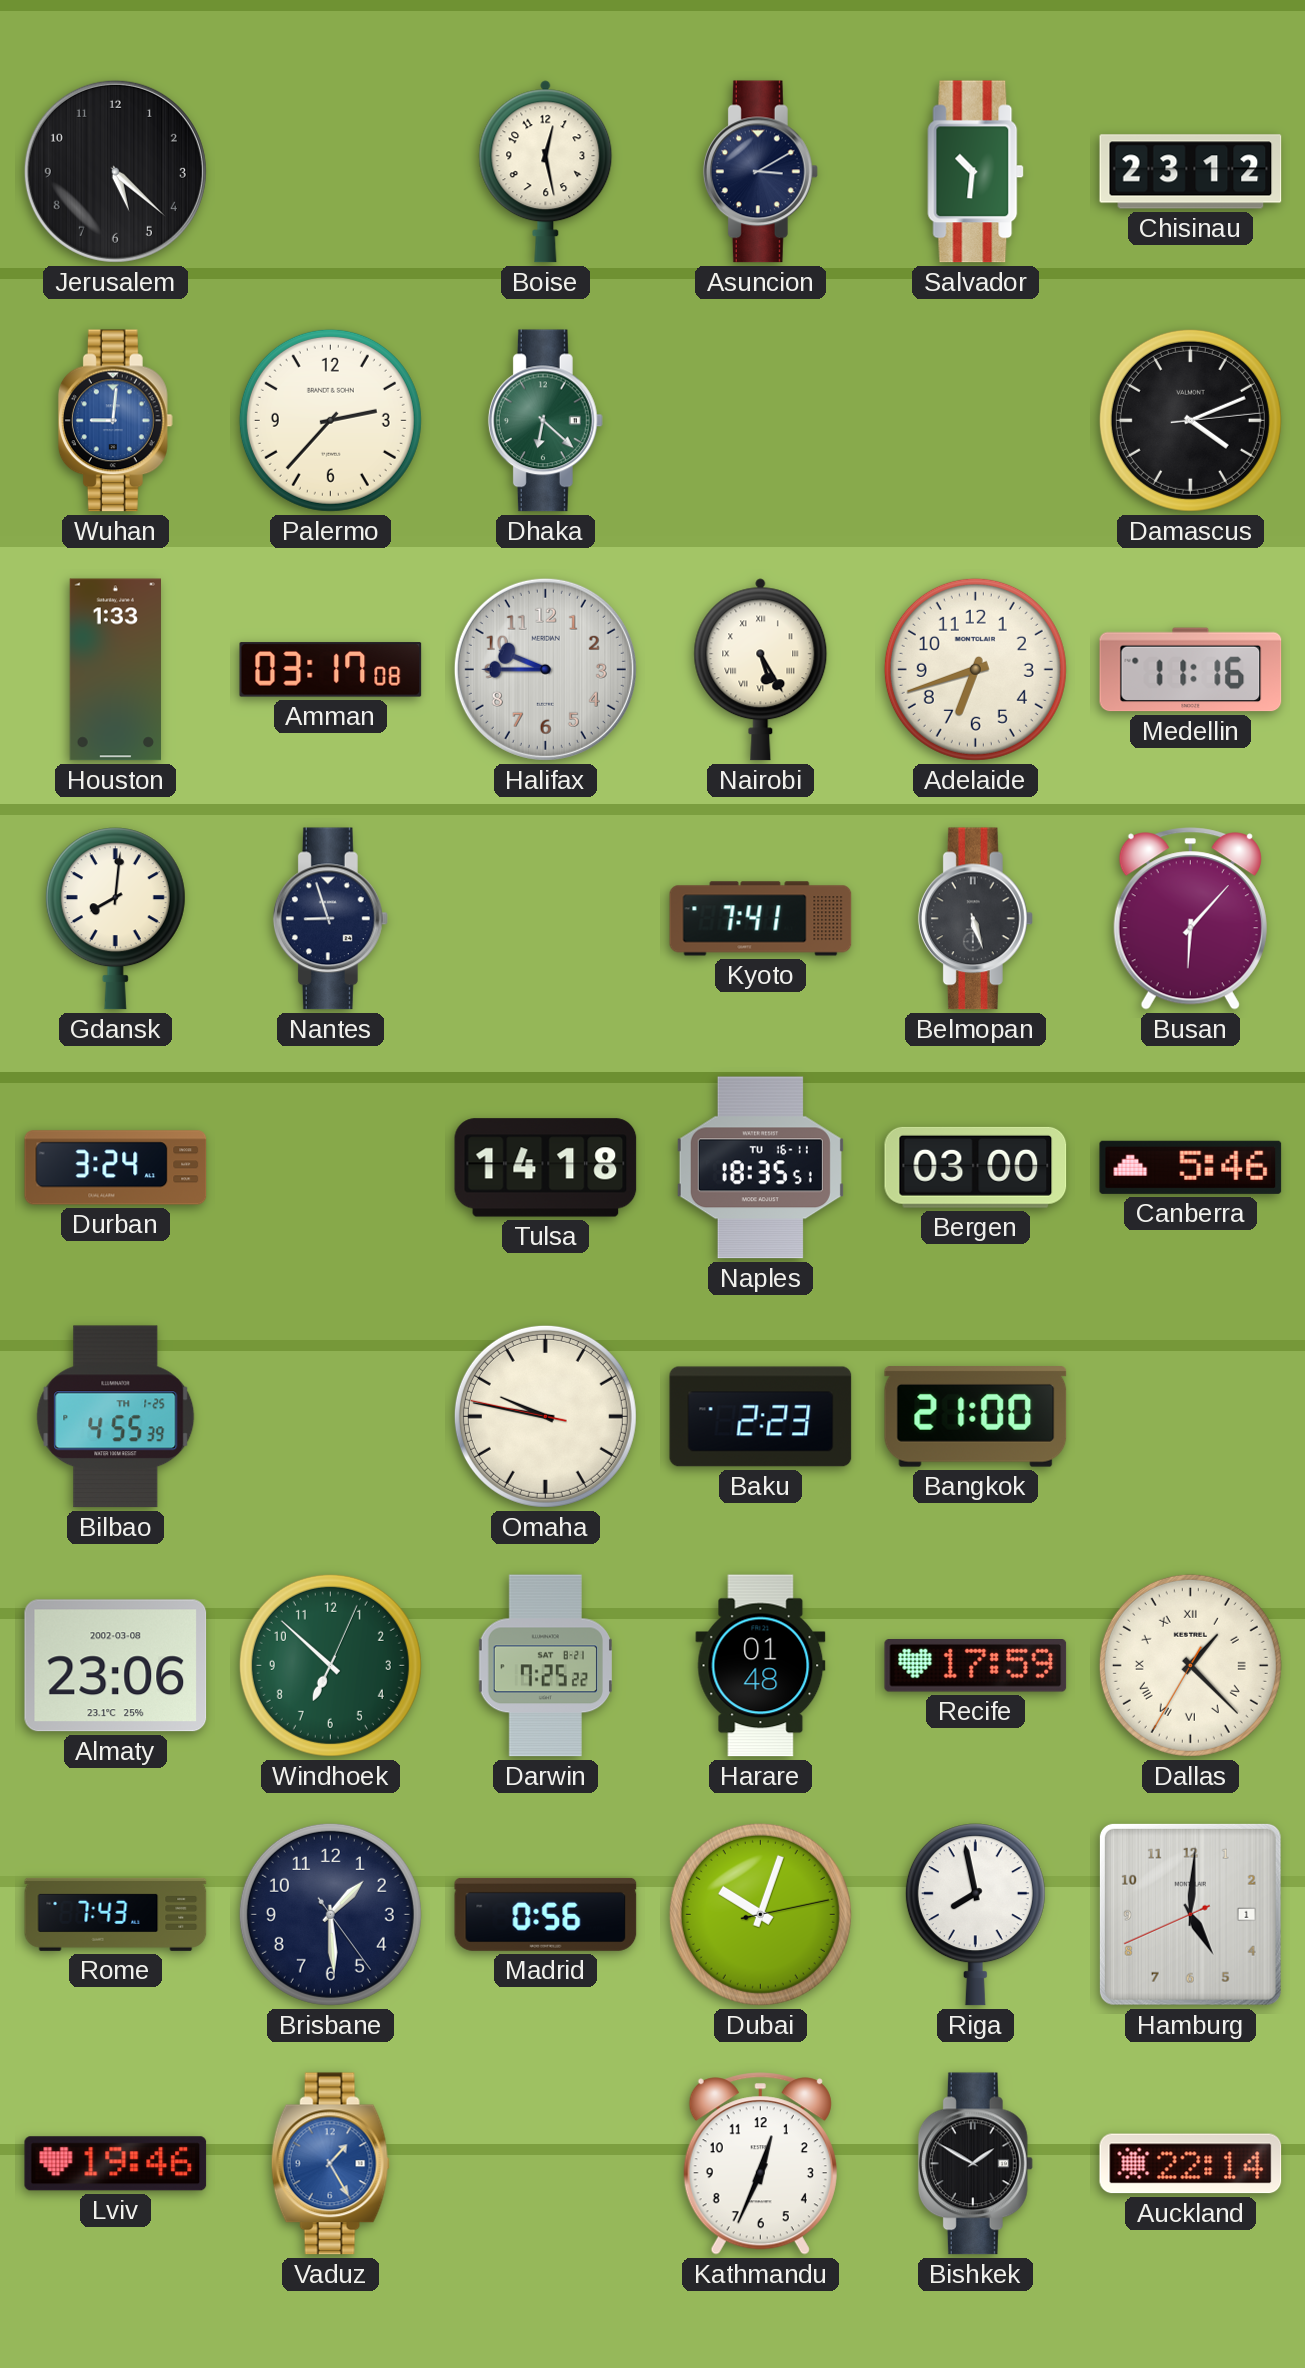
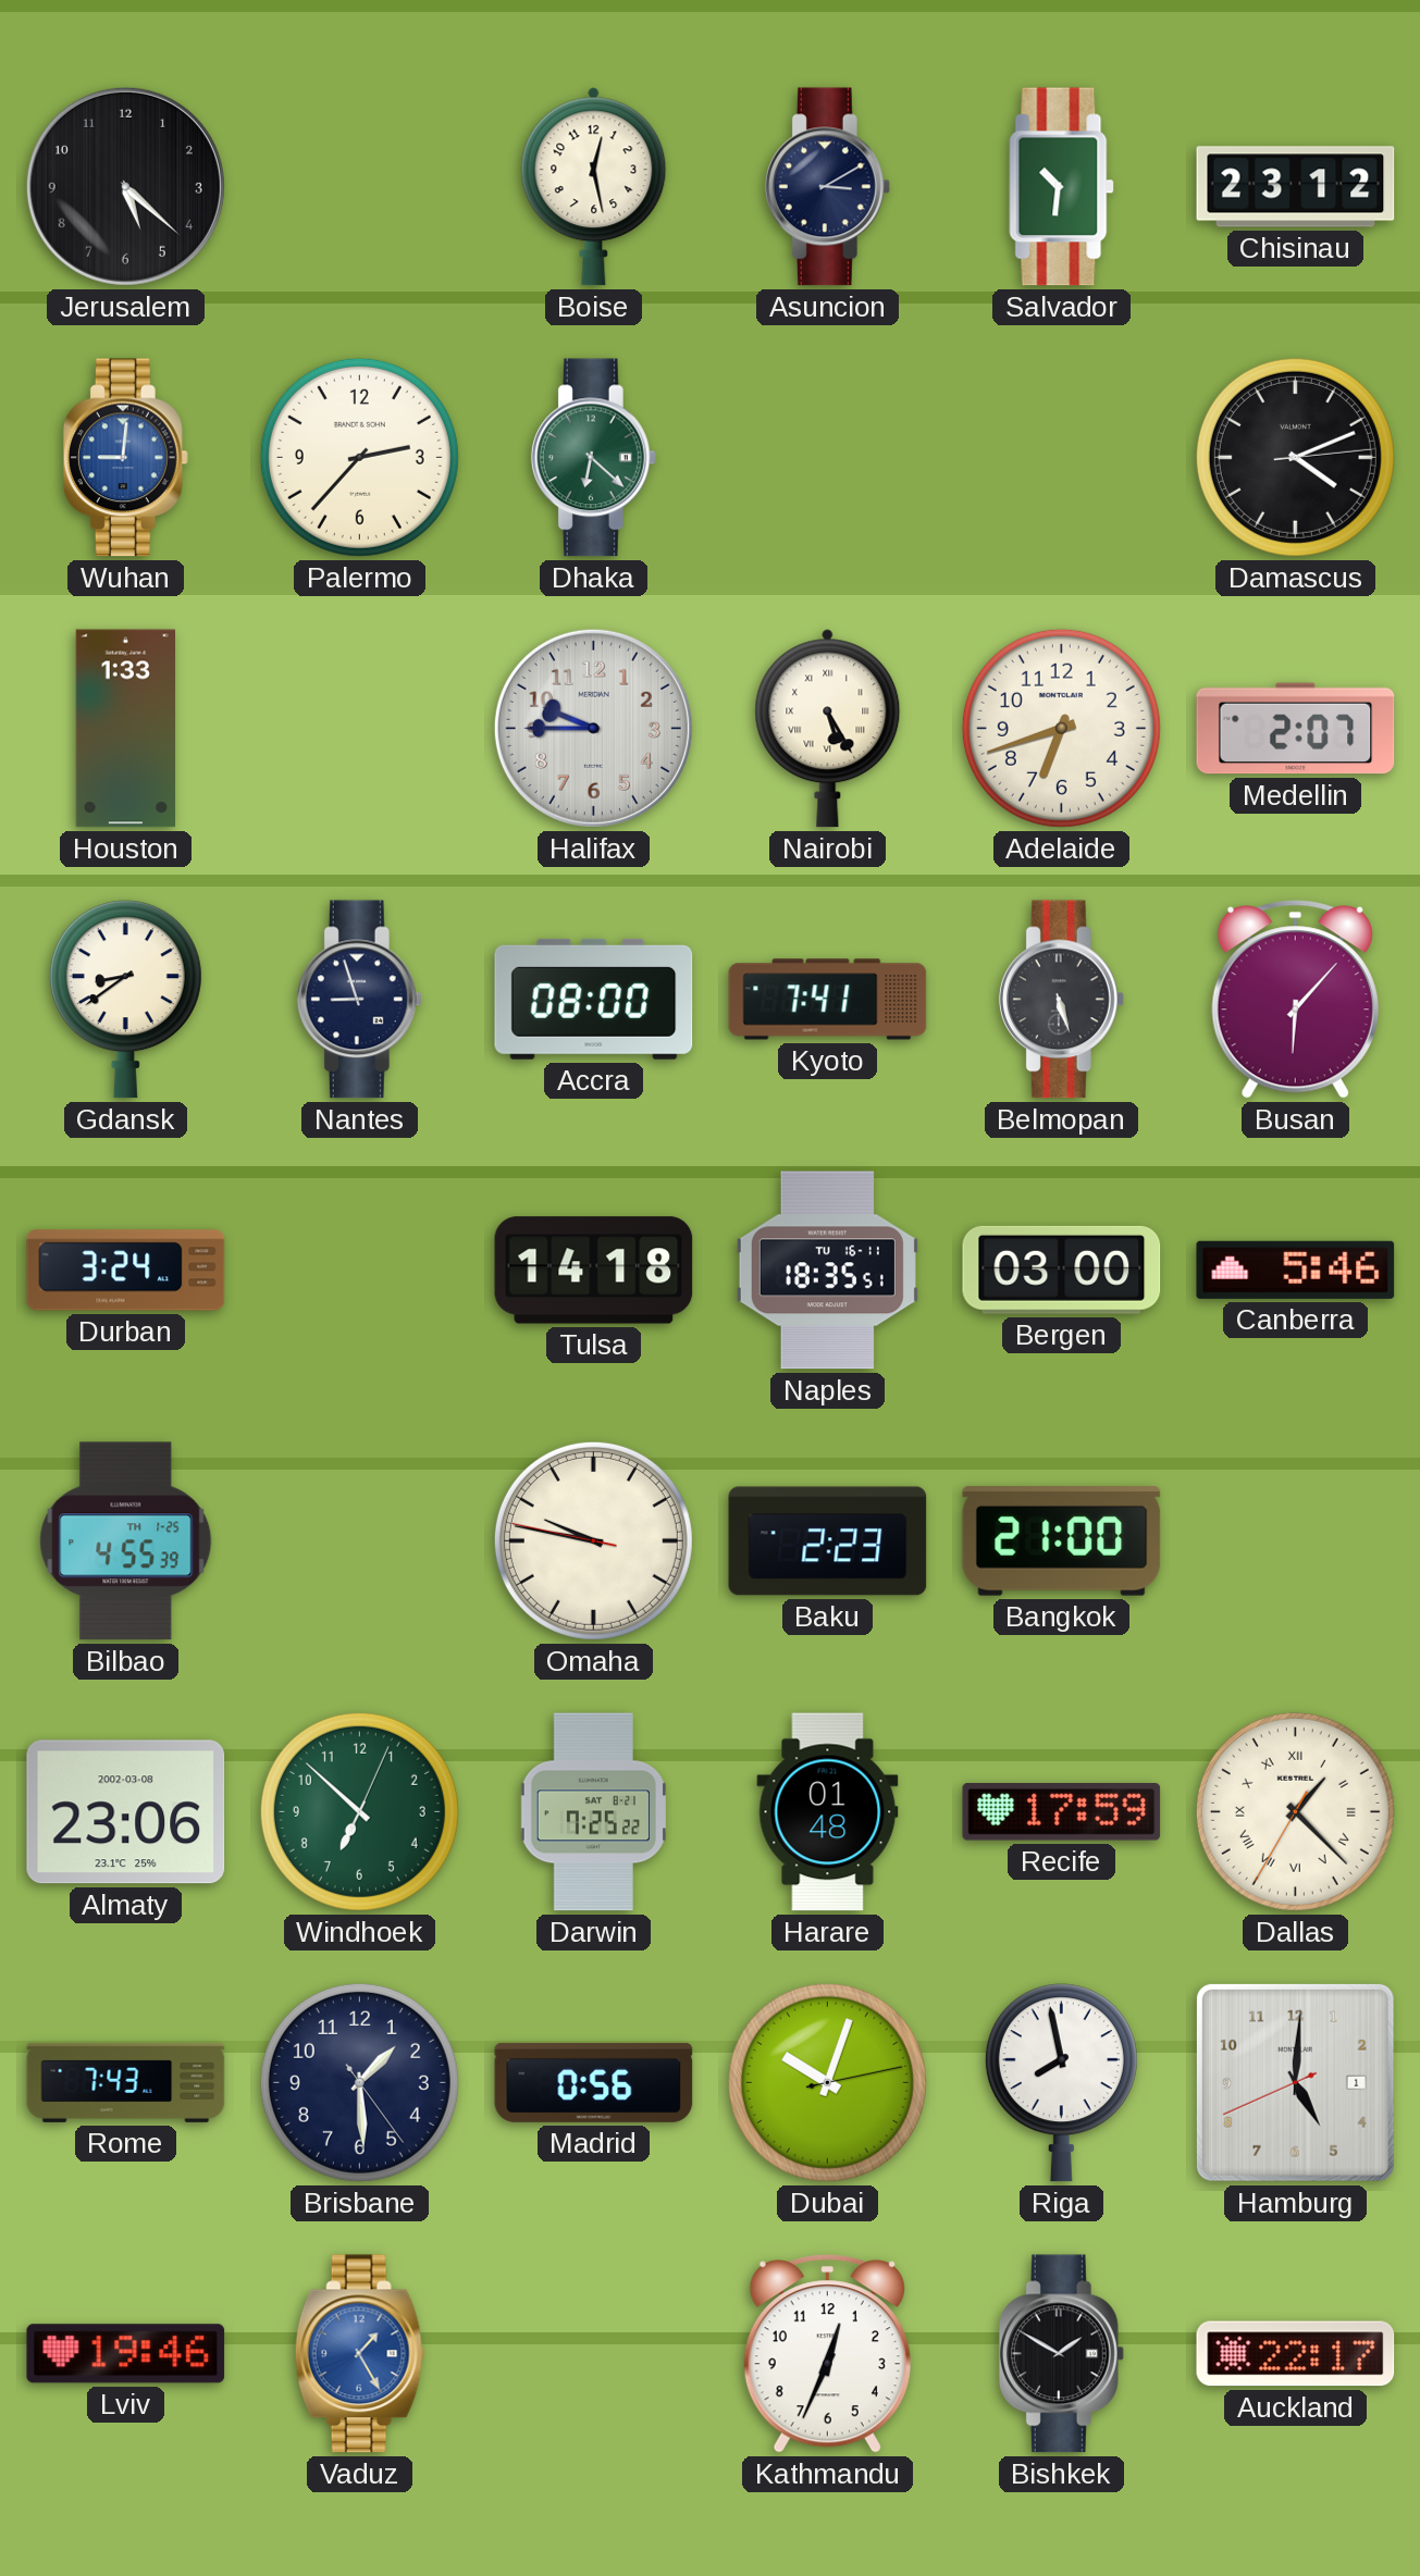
Amman: 03:17 -> none (331, 670)
Medellin: 11:16 -> 2:07 (1296, 729)
Gdansk: 8:01 -> 8:39 (125, 1000)
Accra: none -> 08:00 (594, 999)
Auckland: 22:14 -> 22:17 (1296, 2354)
